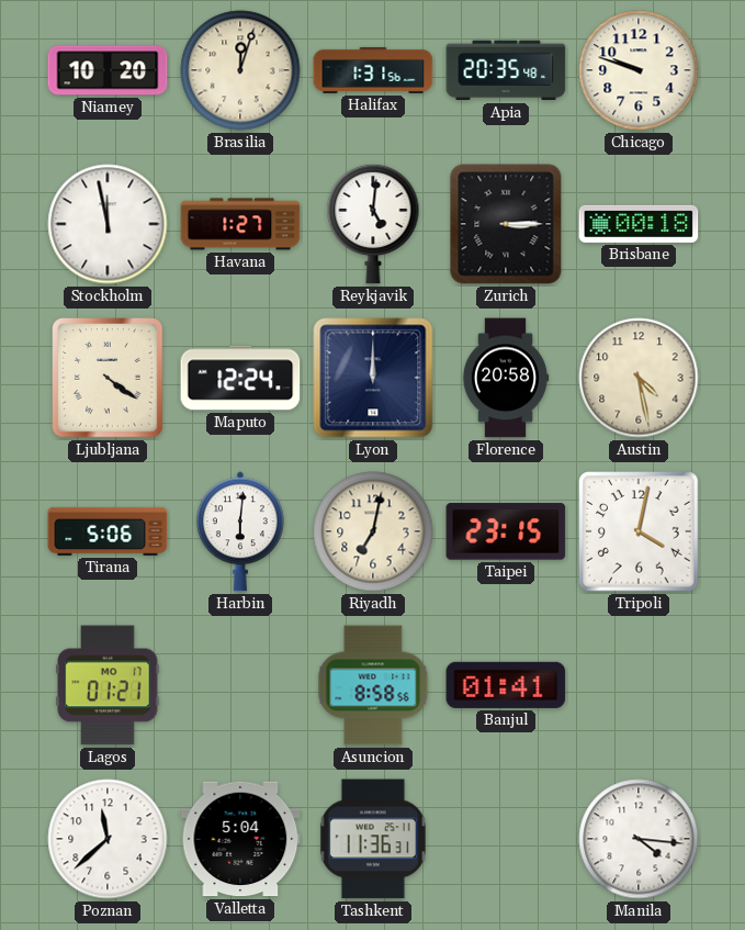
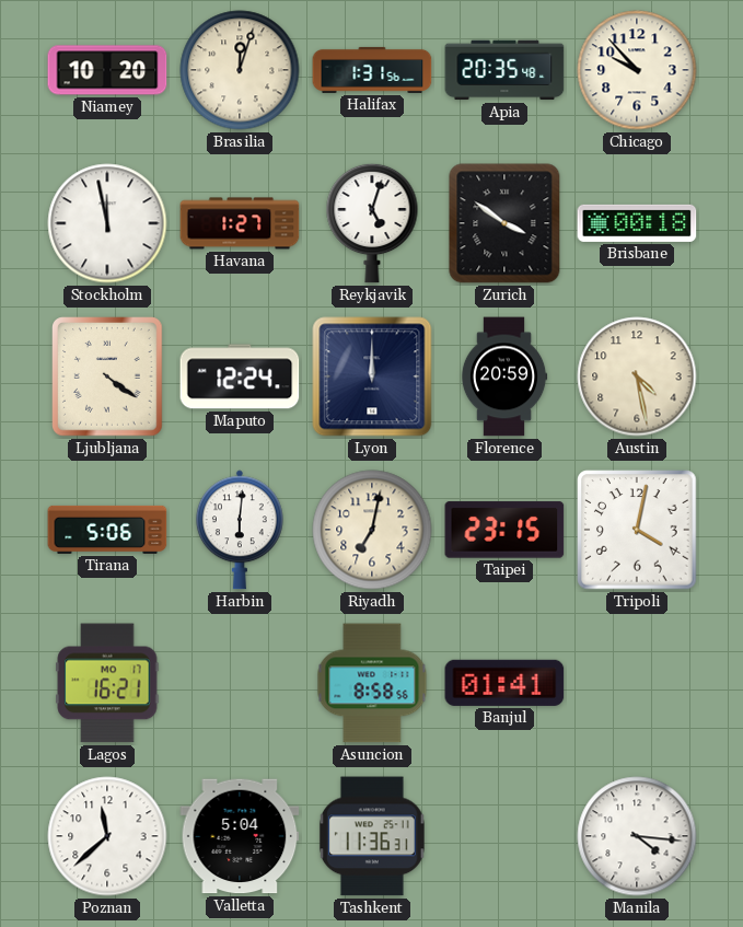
Chicago: 9:48 -> 9:53 (637, 70)
Reykjavik: 5:01 -> 5:03 (372, 223)
Zurich: 3:15 -> 3:51 (504, 223)
Florence: 20:58 -> 20:59 (504, 376)
Lagos: 01:21 -> 16:21 (107, 683)
